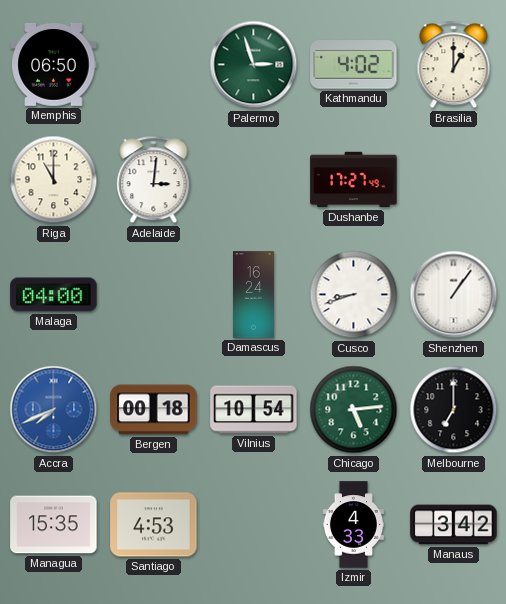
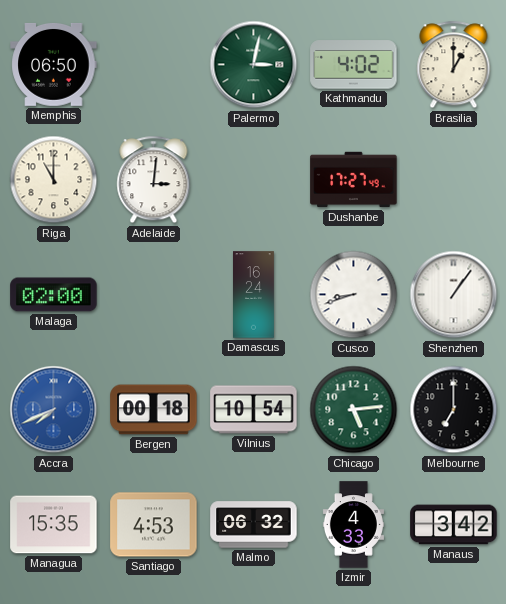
Palermo: 2:57 -> 3:02 (254, 65)
Malaga: 04:00 -> 02:00 (54, 295)
Malmo: none -> 06:32 (254, 525)
